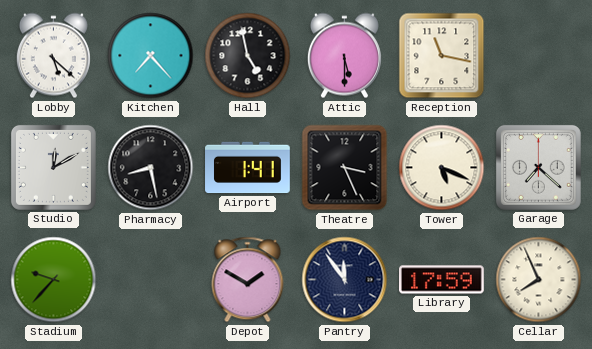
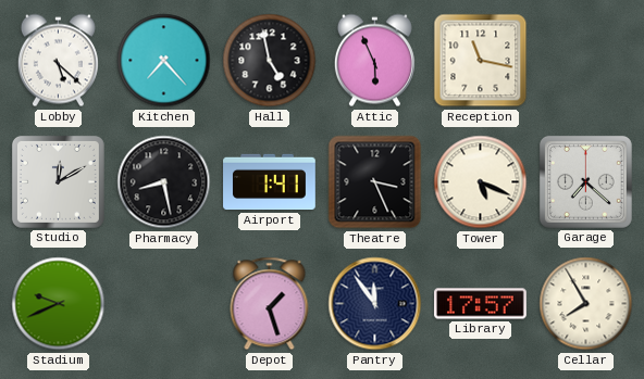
Attic: 5:30 -> 5:56 (374, 61)
Stadium: 9:37 -> 9:41 (59, 304)
Depot: 1:50 -> 1:27 (270, 304)
Library: 17:59 -> 17:57 (481, 304)
Cellar: 7:56 -> 7:55 (586, 304)
